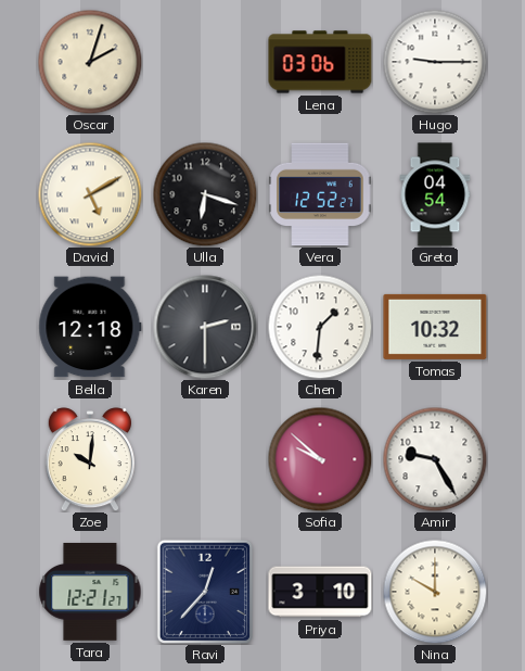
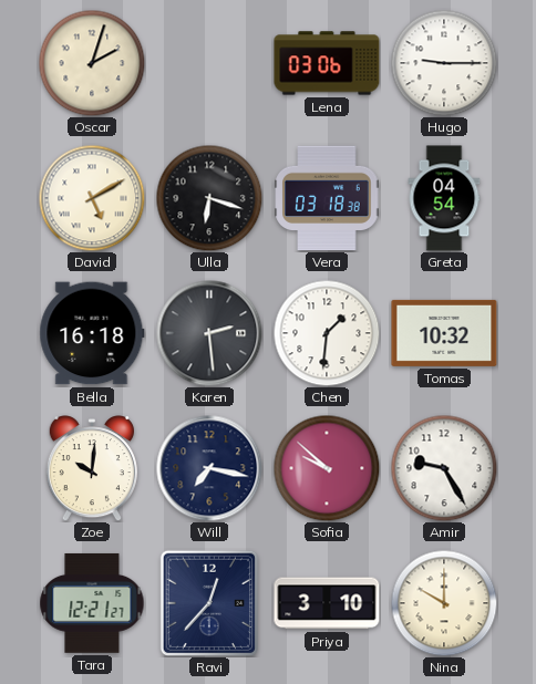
Vera: 12:52 -> 03:18 (327, 198)
Bella: 12:18 -> 16:18 (92, 333)
Karen: 2:30 -> 2:29 (209, 333)
Will: none -> 7:17 (209, 468)
